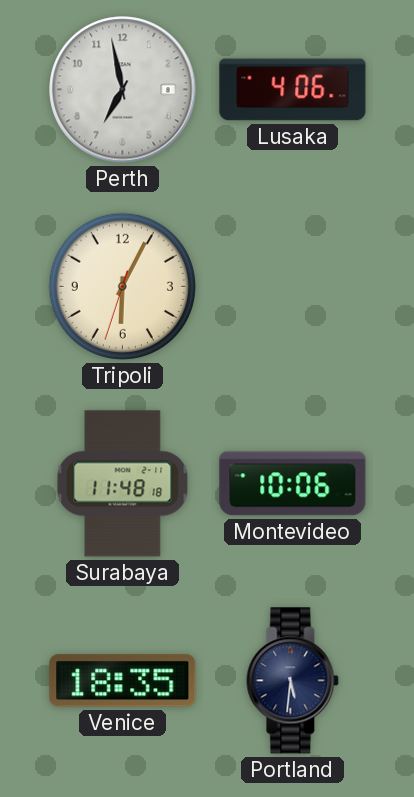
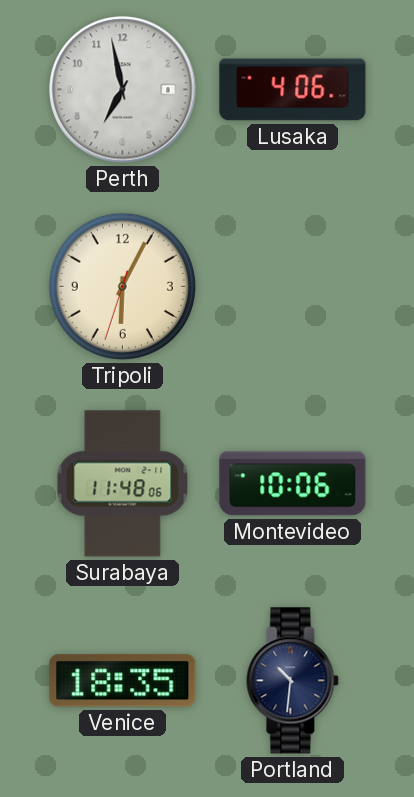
Surabaya: 11:48:18 -> 11:48:06 (123, 484)
Portland: 5:31 -> 10:31 (293, 681)
